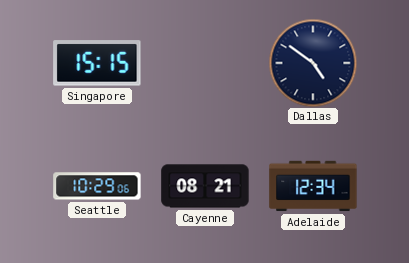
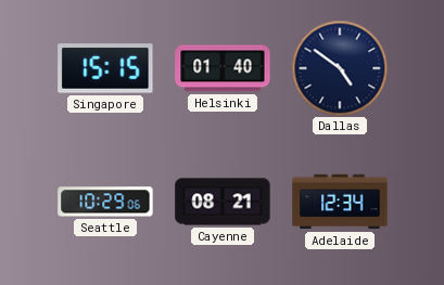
Helsinki: none -> 01:40 (223, 68)
